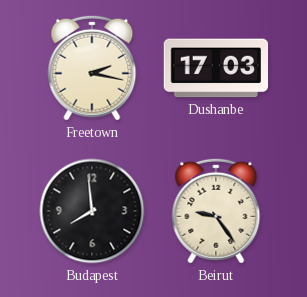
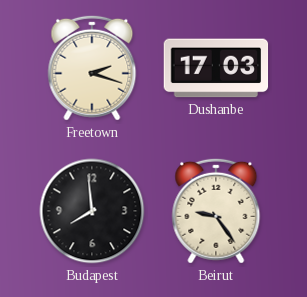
Freetown: 2:17 -> 2:18 (92, 68)
